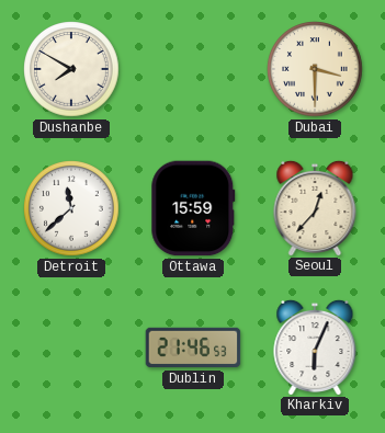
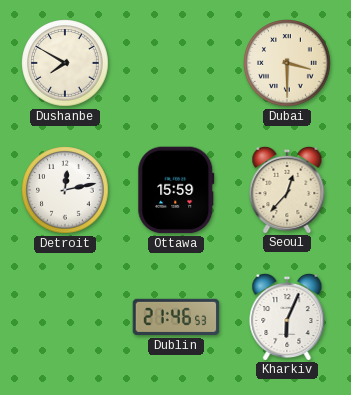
Detroit: 11:38 -> 12:13 (65, 190)
